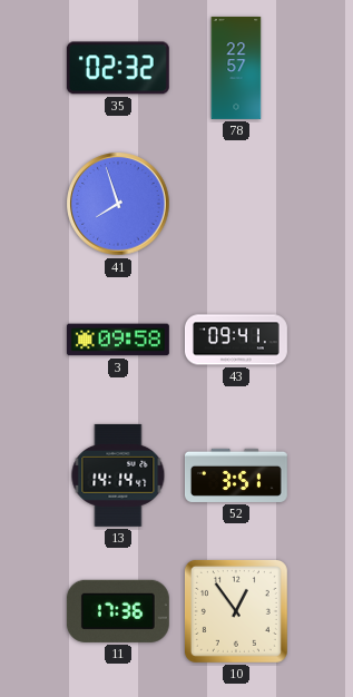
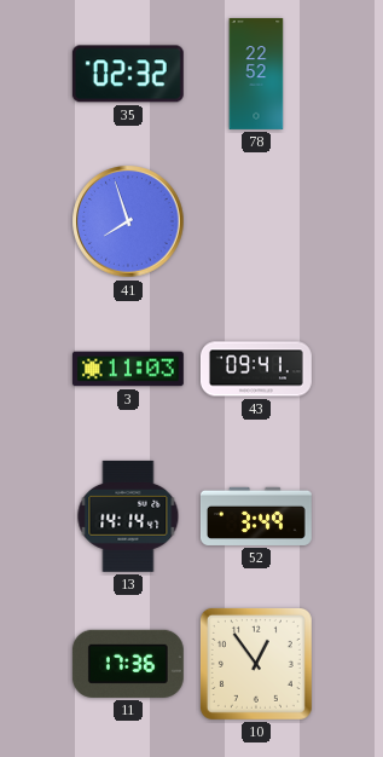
78: 22:57 -> 22:52 (256, 74)
3: 09:58 -> 11:03 (128, 369)
52: 3:51 -> 3:49 (256, 516)
